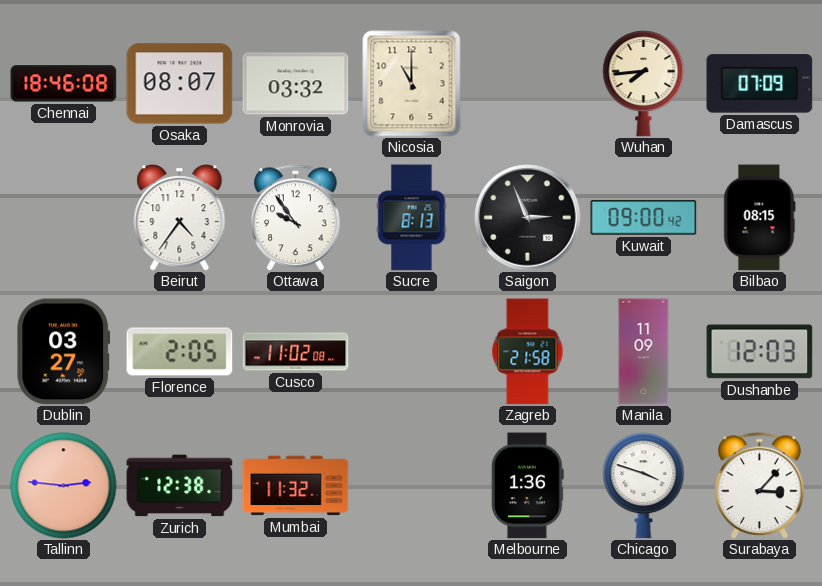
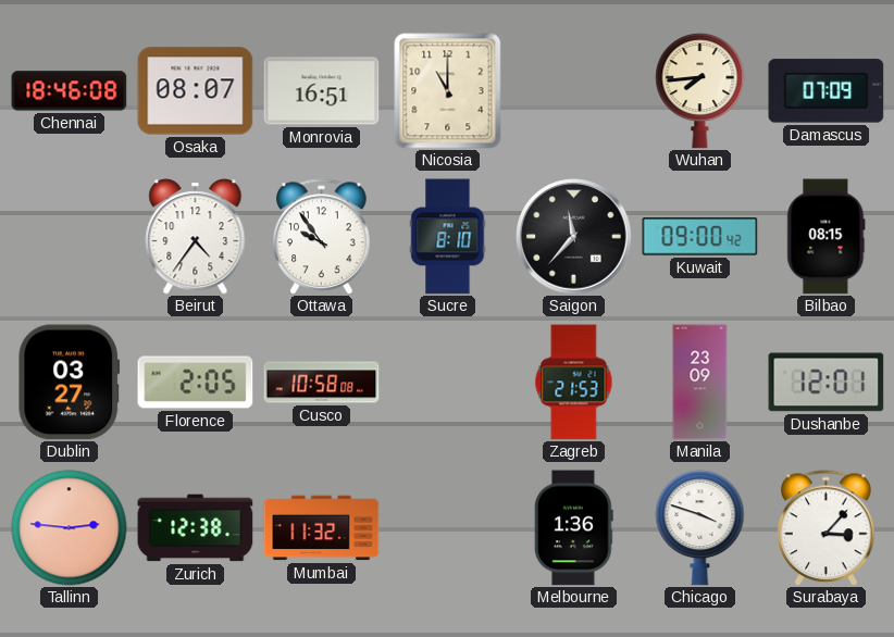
Monrovia: 03:32 -> 16:51 (322, 91)
Sucre: 8:13 -> 8:10 (448, 237)
Saigon: 2:56 -> 11:37 (574, 237)
Cusco: 11:02 -> 10:58 (322, 383)
Zagreb: 21:58 -> 21:53 (574, 383)
Manila: 11:09 -> 23:09 (700, 383)
Dushanbe: 12:03 -> 12:01 (827, 383)
